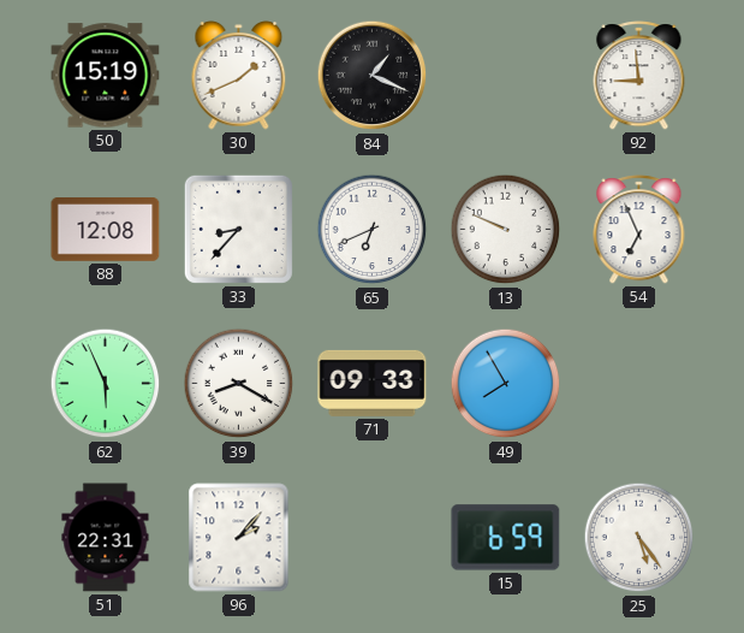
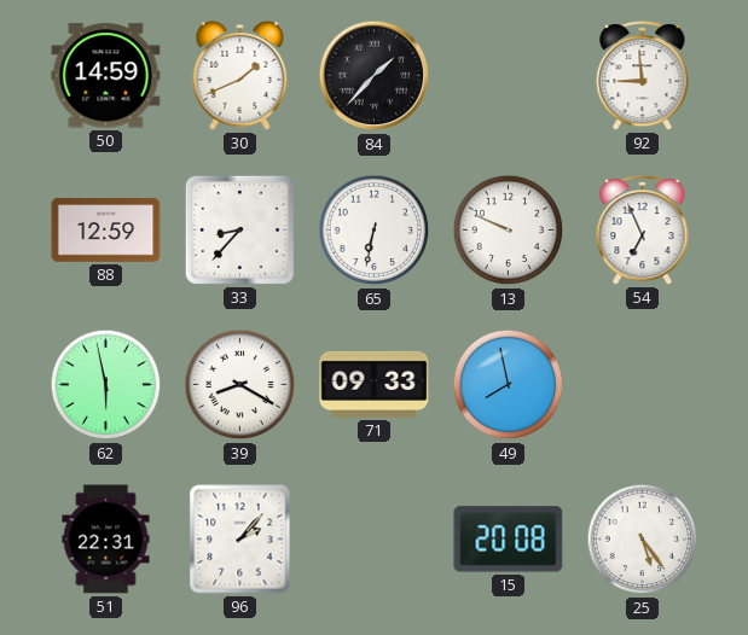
50: 15:19 -> 14:59 (106, 76)
84: 1:19 -> 1:37 (375, 76)
88: 12:08 -> 12:59 (106, 231)
65: 6:41 -> 6:32 (375, 231)
62: 5:56 -> 5:58 (106, 385)
49: 7:55 -> 7:58 (509, 385)
15: 6:59 -> 20:08 (509, 540)
